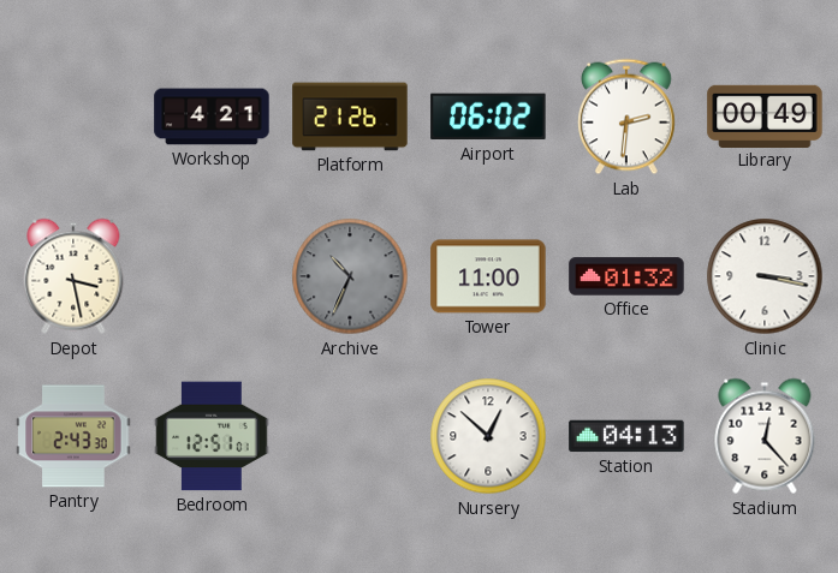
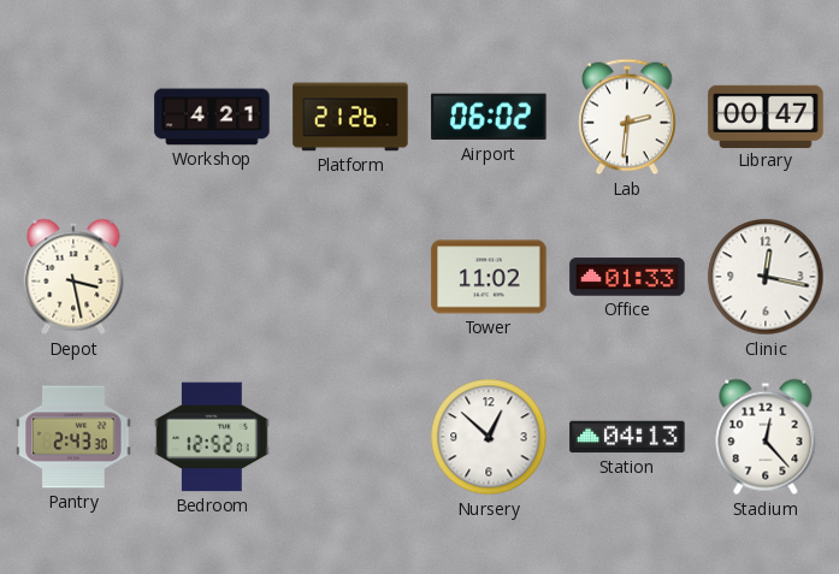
Library: 00:49 -> 00:47 (766, 116)
Archive: 10:34 -> none (350, 276)
Tower: 11:00 -> 11:02 (489, 277)
Office: 01:32 -> 01:33 (627, 277)
Clinic: 3:17 -> 12:17 (766, 277)
Bedroom: 12:51 -> 12:52 (212, 437)
